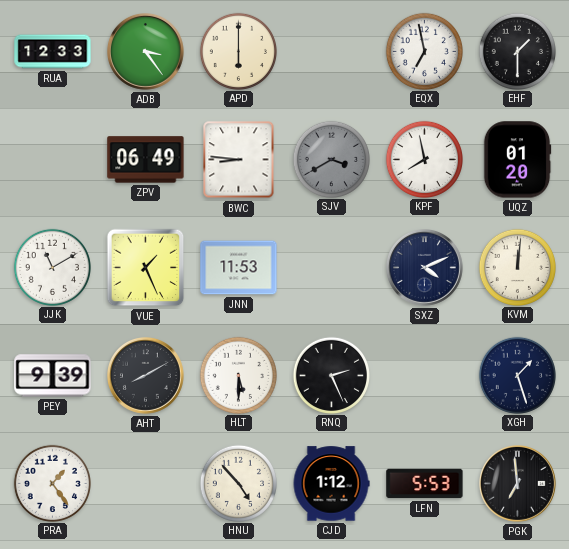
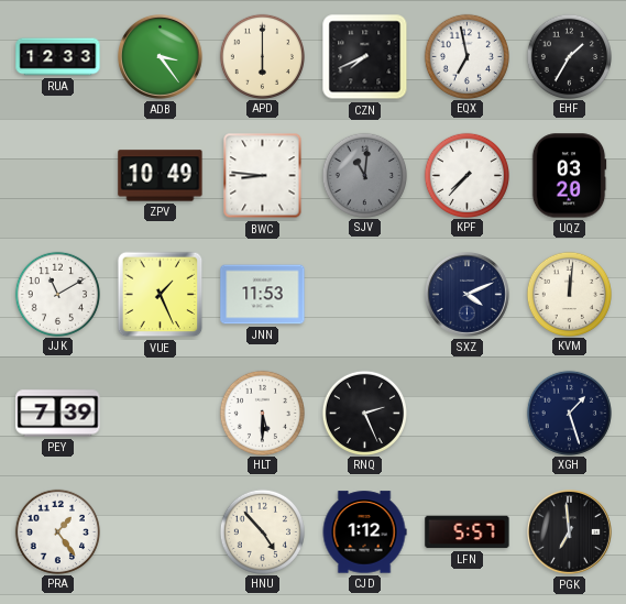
CZN: none -> 7:41 (365, 57)
EHF: 1:30 -> 1:35 (569, 56)
ZPV: 06:49 -> 10:49 (161, 176)
SJV: 3:40 -> 11:01 (364, 175)
KPF: 7:58 -> 7:37 (466, 175)
UQZ: 01:20 -> 03:20 (569, 176)
PEY: 9:39 -> 7:39 (58, 414)
AHT: 8:10 -> none (146, 376)
LFN: 5:53 -> 5:57 (468, 532)
